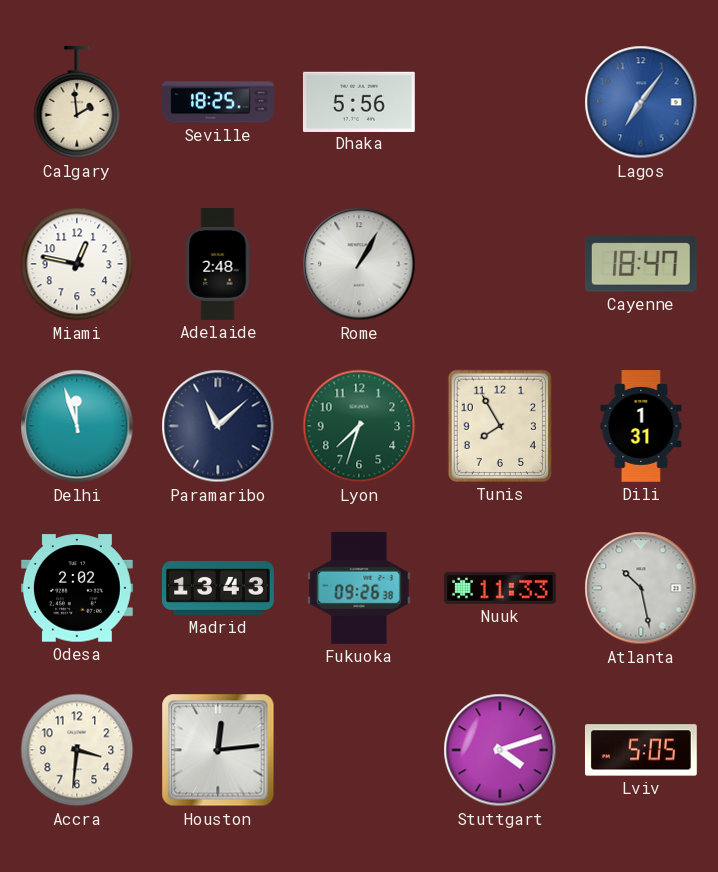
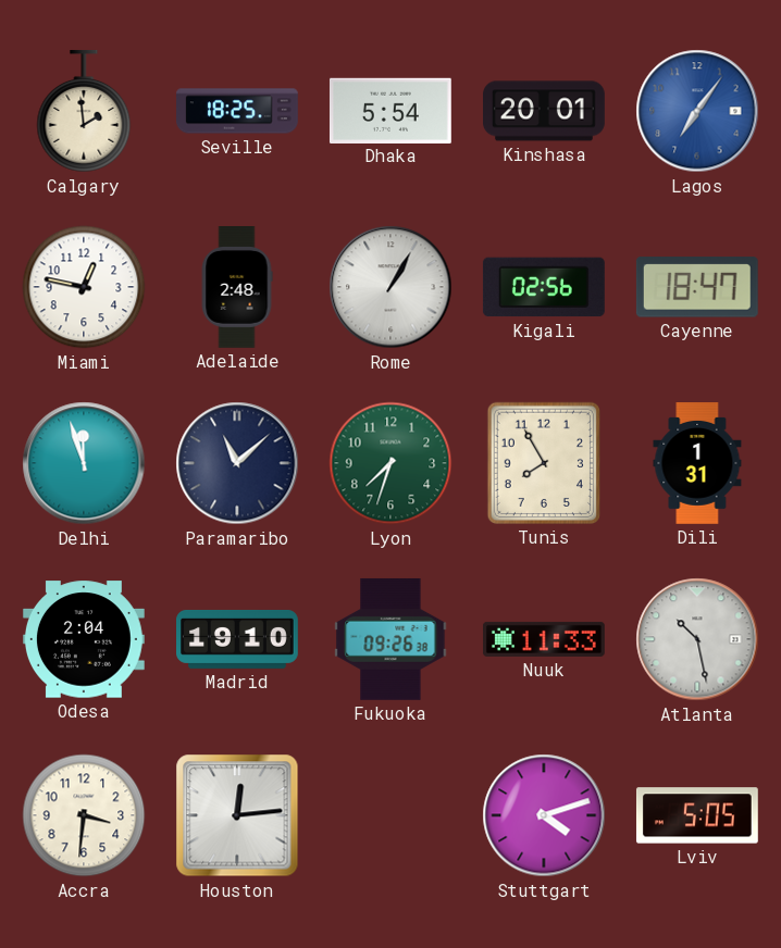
Dhaka: 5:56 -> 5:54 (390, 110)
Kinshasa: none -> 20:01 (545, 111)
Kigali: none -> 02:56 (544, 287)
Odesa: 2:02 -> 2:04 (84, 639)
Madrid: 13:43 -> 19:10 (238, 639)
